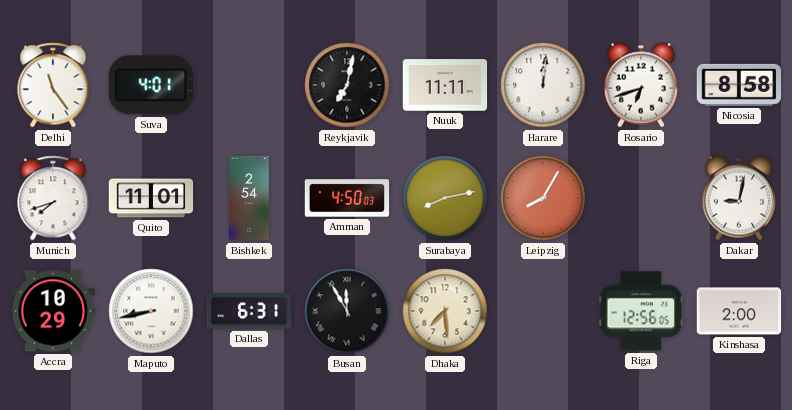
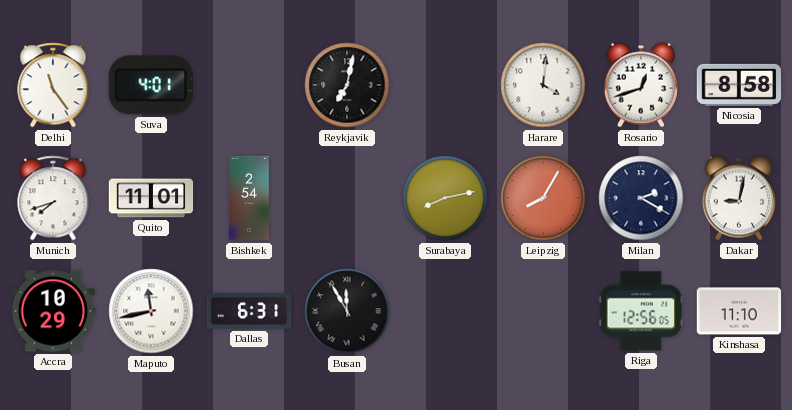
Nuuk: 11:11 -> none (445, 85)
Harare: 12:01 -> 4:01 (543, 85)
Rosario: 6:42 -> 12:42 (640, 85)
Amman: 4:50 -> none (347, 198)
Milan: none -> 2:20 (641, 198)
Maputo: 8:43 -> 11:43 (151, 311)
Dhaka: 7:29 -> none (445, 311)
Kinshasa: 2:00 -> 11:10 (739, 311)
